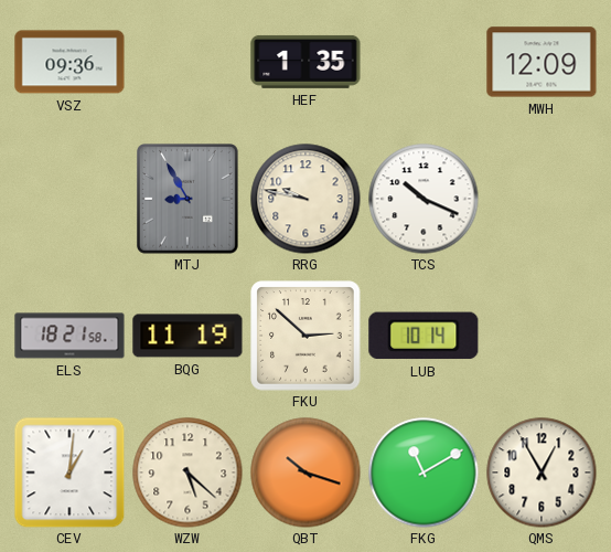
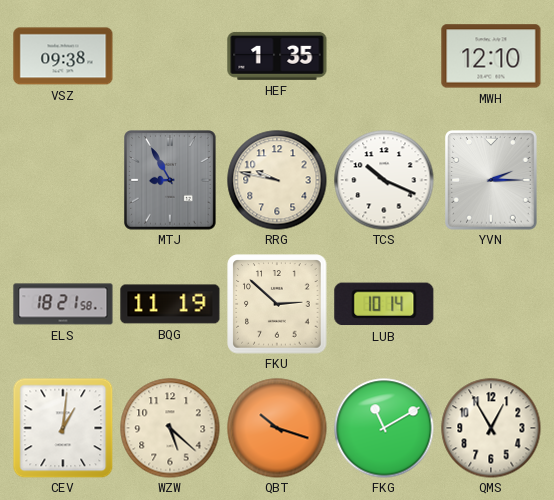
VSZ: 09:36 -> 09:38 (63, 56)
MWH: 12:09 -> 12:10 (491, 56)
YVN: none -> 2:15 (492, 180)
